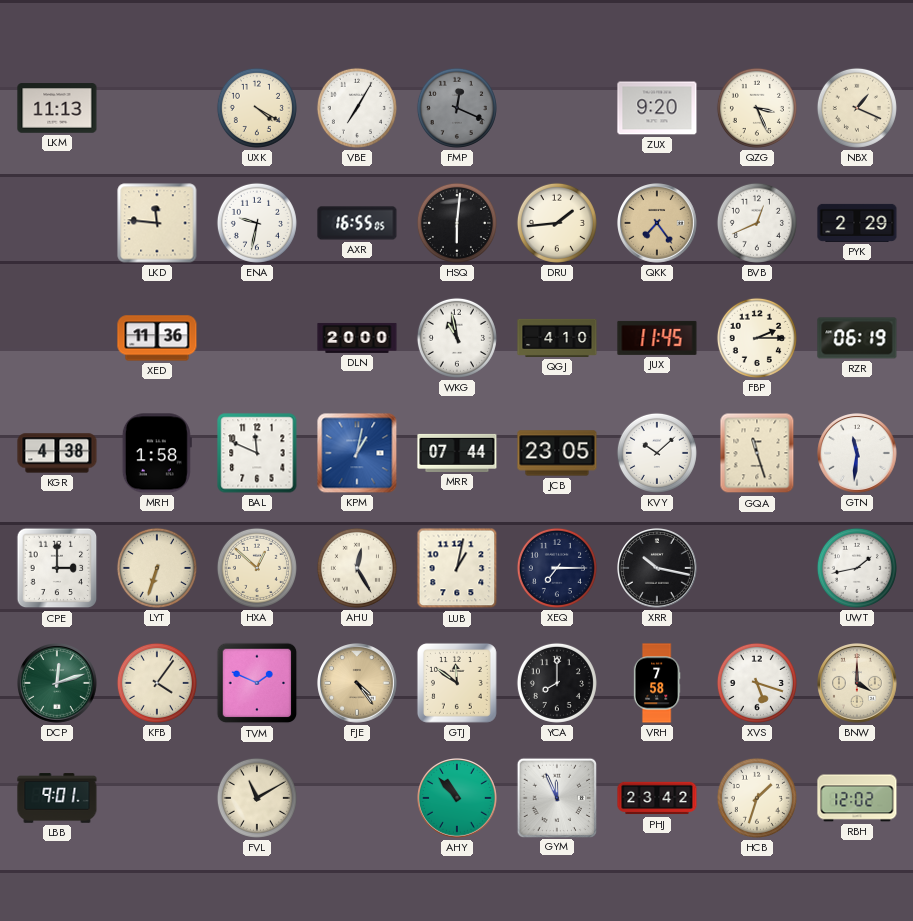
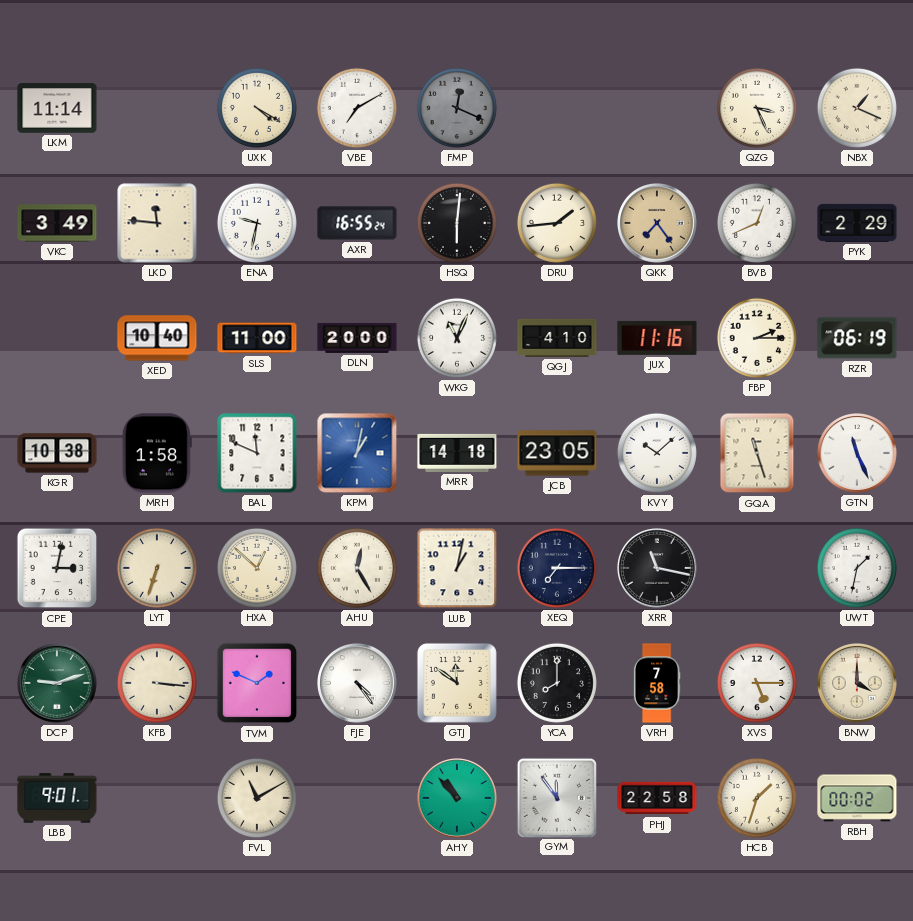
LKM: 11:13 -> 11:14 (57, 108)
VBE: 7:05 -> 7:10 (357, 108)
ZUX: 9:20 -> none (657, 108)
VKC: none -> 3:49 (57, 223)
AXR: 16:55:05 -> 16:55:24 (357, 223)
XED: 11:36 -> 10:40 (157, 338)
SLS: none -> 11:00 (257, 338)
WKG: 10:58 -> 11:04 (457, 338)
JUX: 11:45 -> 11:16 (657, 338)
KGR: 4:38 -> 10:38 (57, 453)
MRR: 07:44 -> 14:18 (457, 453)
GTN: 11:31 -> 11:26 (858, 454)
CPE: 3:00 -> 3:02 (57, 568)
XRR: 10:17 -> 11:17 (658, 569)
UWT: 1:43 -> 1:32 (857, 568)
DCP: 12:12 -> 9:12 (58, 684)
KFB: 4:06 -> 3:16 (157, 683)
FJE dial: champagne -> white (358, 684)
XVS: 5:18 -> 5:15 (757, 683)
GYM: 11:56 -> 11:54 (556, 797)
PHJ: 23:42 -> 22:58 (657, 798)
RBH: 12:02 -> 00:02 (857, 798)
